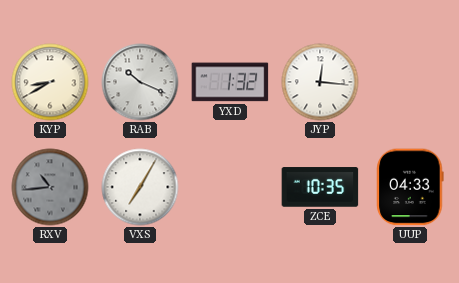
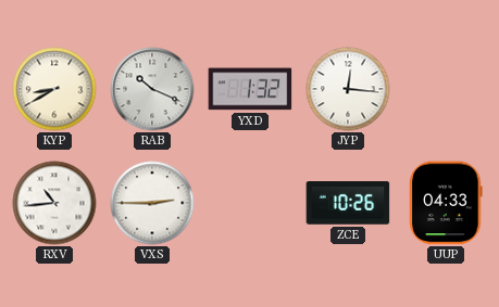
RXV dial: grey -> white (54, 203)
VXS: 7:05 -> 2:45 (152, 203)
ZCE: 10:35 -> 10:26 (348, 203)
